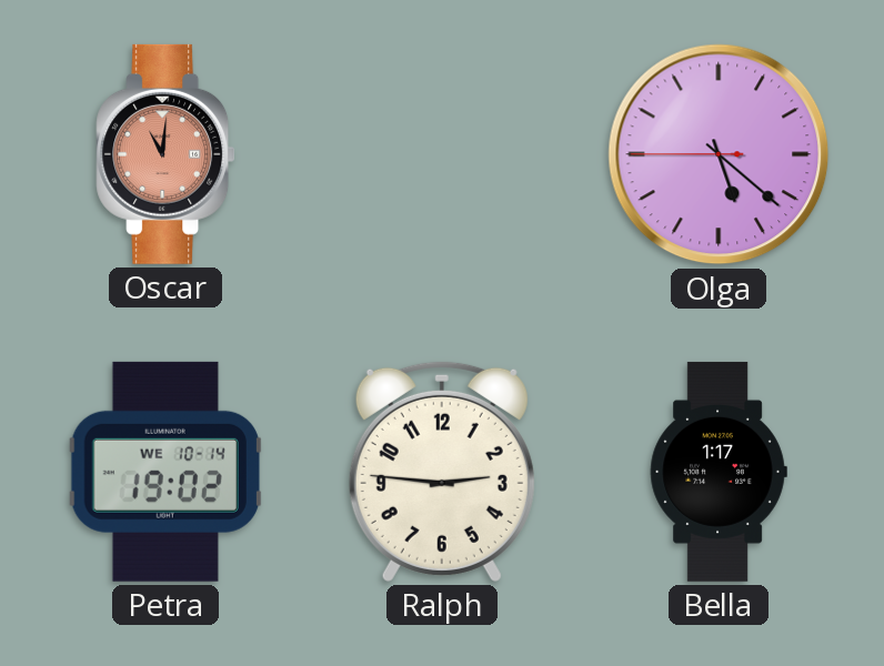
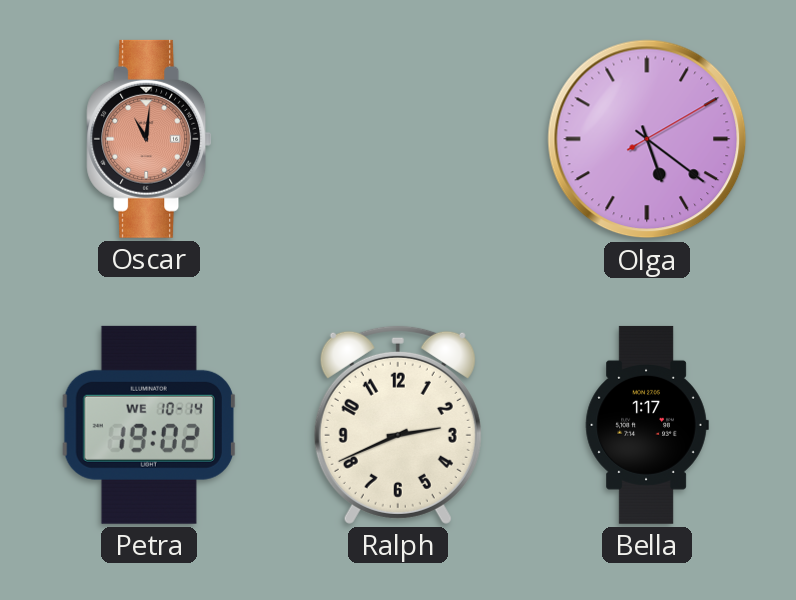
Olga: 5:21:45 -> 5:21:10 (647, 139)
Ralph: 2:46 -> 2:41 (398, 424)
